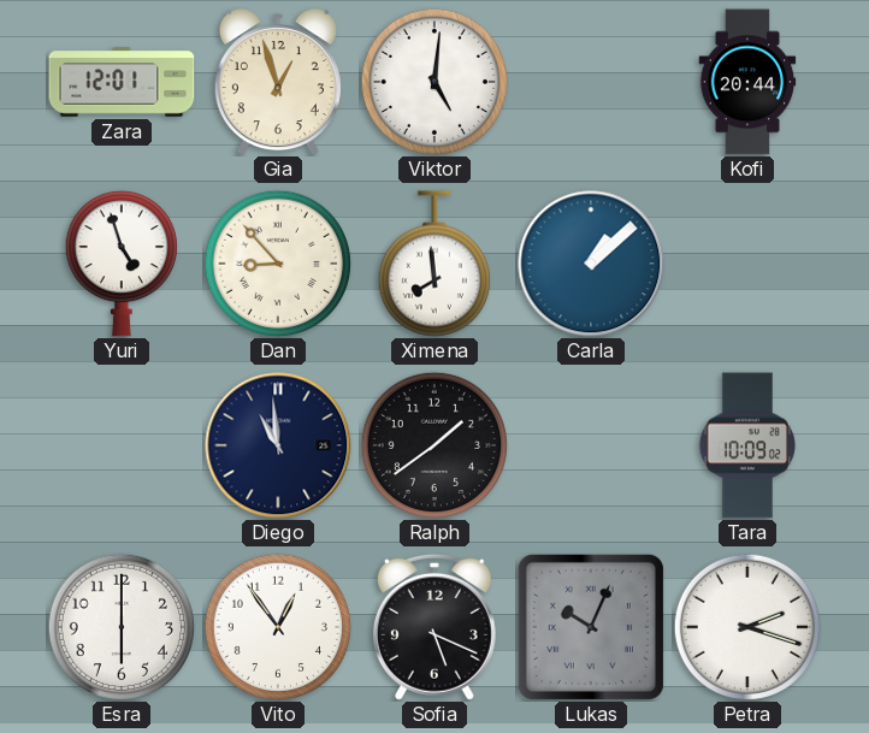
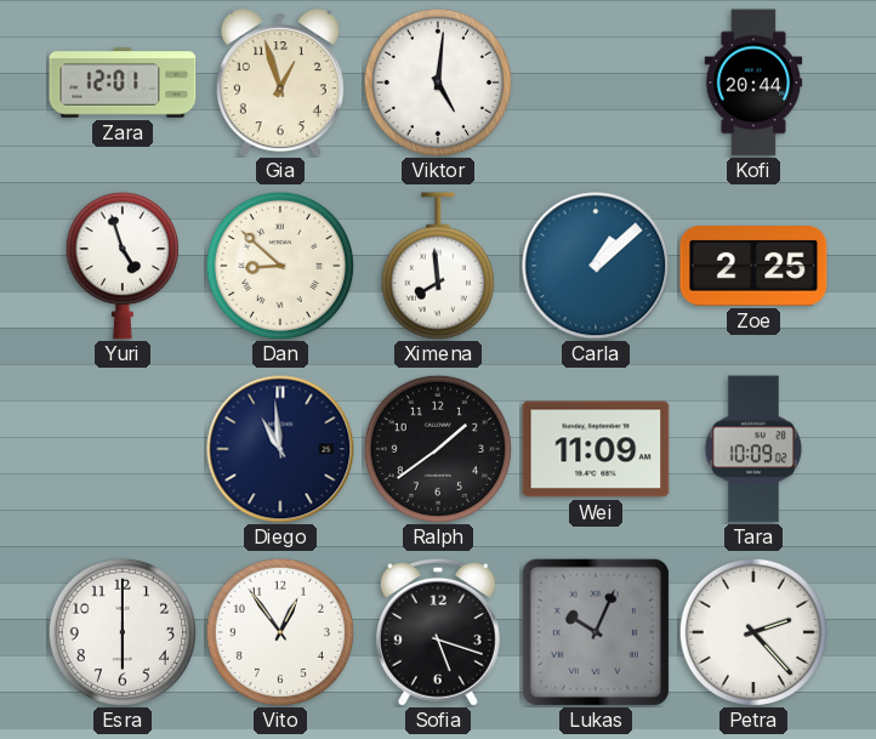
Dan: 8:53 -> 8:52 (280, 266)
Zoe: none -> 2:25 (753, 267)
Wei: none -> 11:09 (596, 449)
Sofia: 5:19 -> 5:18 (438, 632)
Petra: 2:18 -> 2:23 (753, 632)
